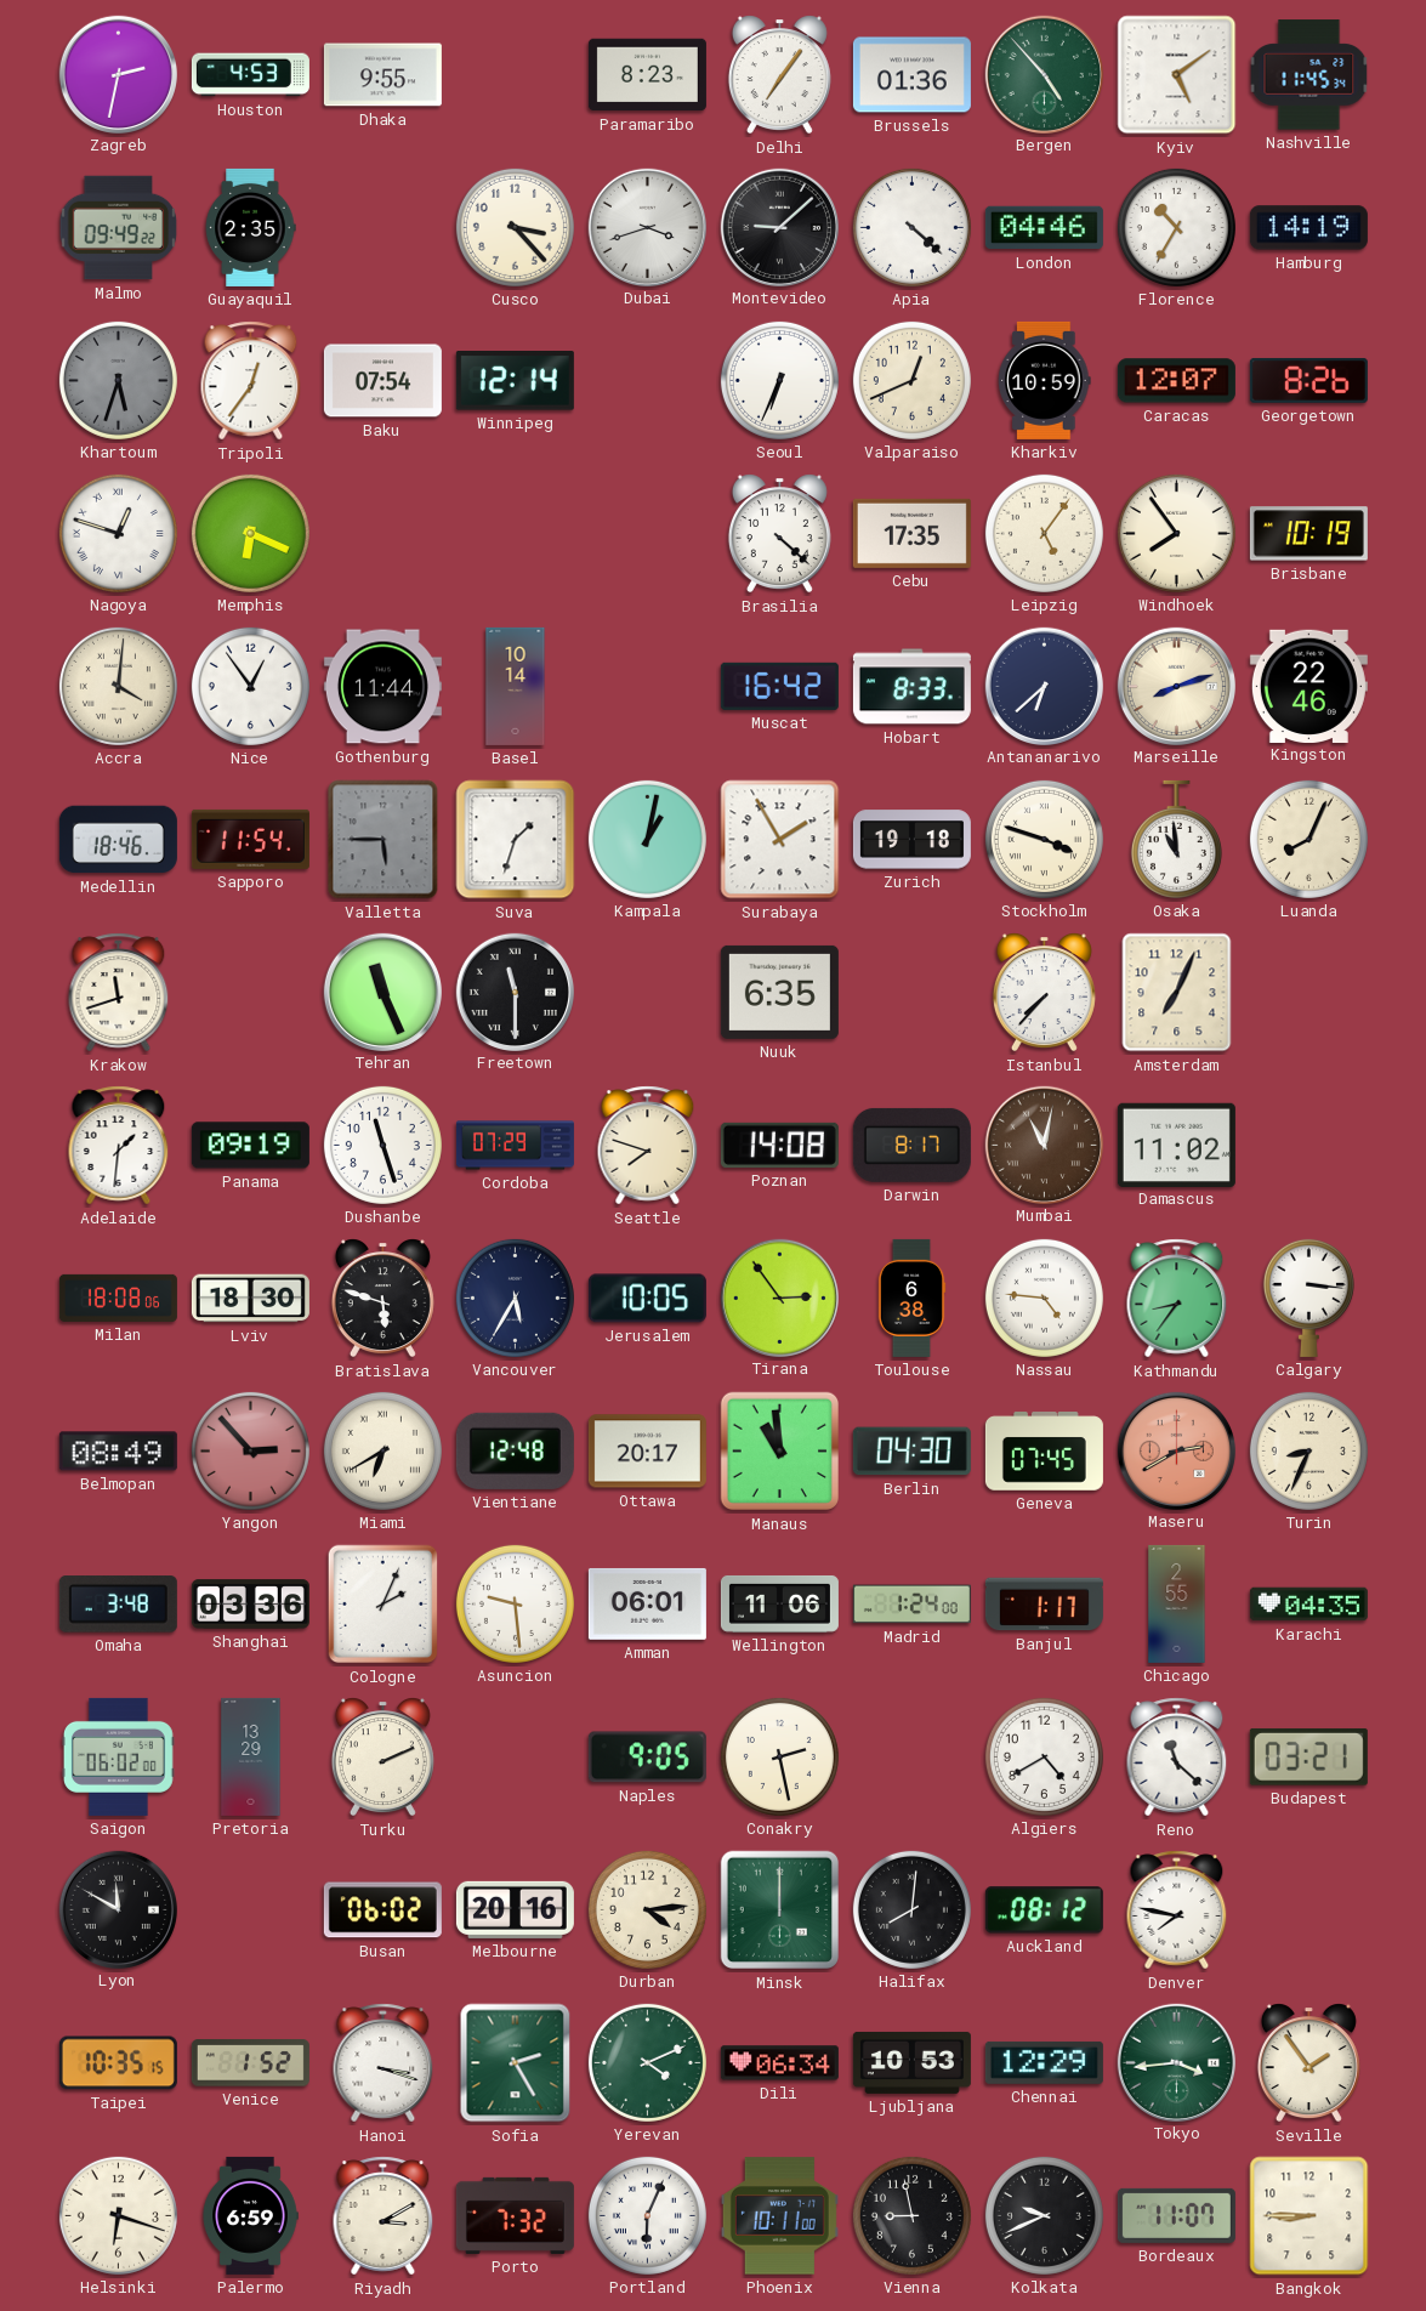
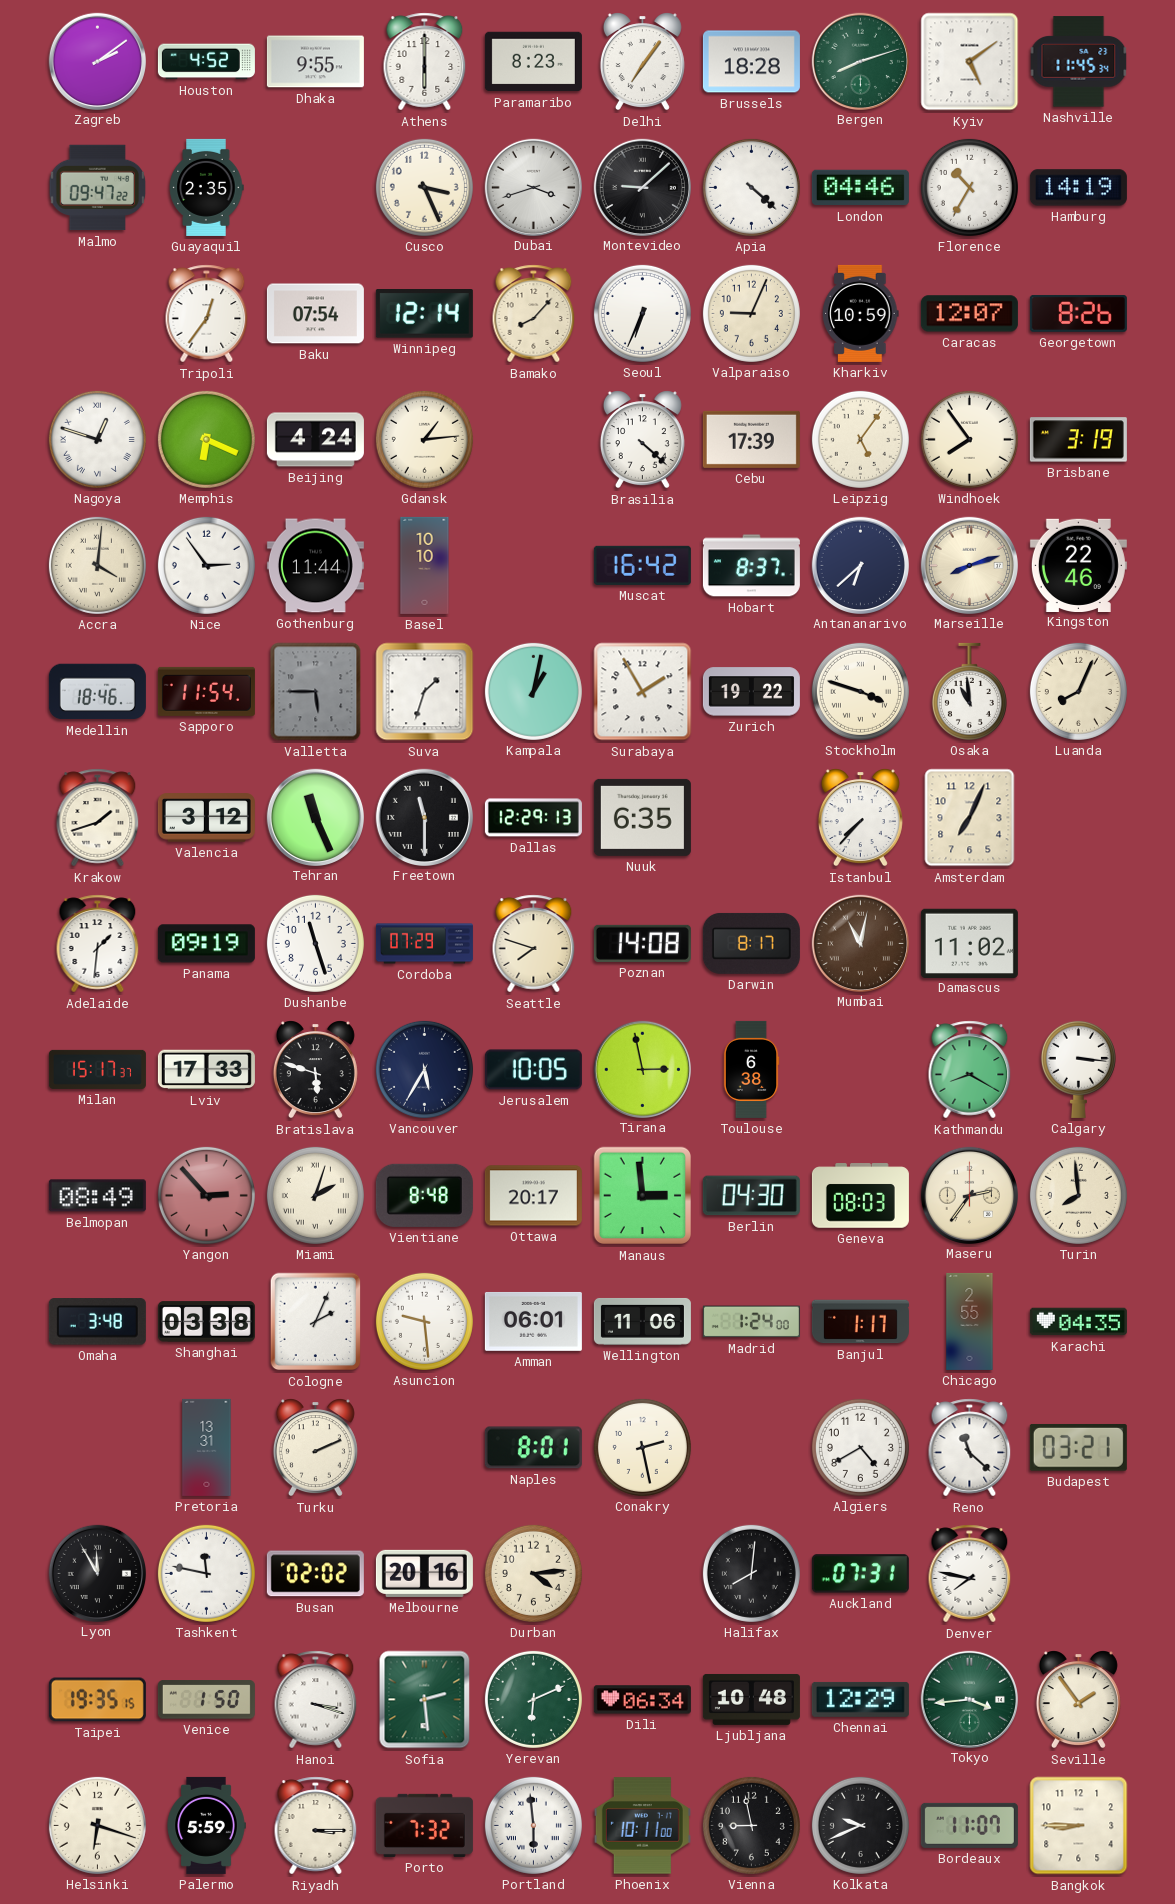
Zagreb: 2:32 -> 2:09 (97, 61)
Houston: 4:53 -> 4:52 (206, 62)
Athens: none -> 6:00 (425, 62)
Brussels: 01:36 -> 18:28 (751, 62)
Bergen: 4:53 -> 8:12 (860, 61)
Malmo: 09:49 -> 09:47 (98, 188)
Cusco: 3:23 -> 3:26 (424, 187)
Khartoum: 5:33 -> none (118, 380)
Bamako: none -> 8:07 (534, 314)
Valparaiso: 12:41 -> 9:04 (751, 313)
Beijing: none -> 4:24 (315, 440)
Gdansk: none -> 1:14 (424, 439)
Cebu: 17:35 -> 17:39 (751, 439)
Brisbane: 10:19 -> 3:19 (1078, 440)
Nice: 12:54 -> 2:54 (206, 565)
Basel: 10:14 -> 10:10 (425, 565)
Hobart: 8:33 -> 8:37 (751, 566)
Zurich: 19:18 -> 19:22 (751, 692)
Krakow: 11:42 -> 1:42 (98, 818)
Valencia: none -> 3:12 (206, 818)
Dallas: none -> 12:29 (533, 818)
Milan: 18:08 -> 15:17 (97, 1069)
Lviv: 18:30 -> 17:33 (206, 1070)
Tirana: 2:54 -> 2:58 (642, 1069)
Nassau: 4:46 -> none (1044, 1298)
Kathmandu: 8:36 -> 8:20 (970, 1070)
Miami: 6:40 -> 2:03 (315, 1195)
Vientiane: 12:48 -> 8:48 (424, 1195)
Manaus: 10:59 -> 2:59 (642, 1196)
Geneva: 07:45 -> 08:03 (860, 1196)
Maseru: 2:40 -> 2:36 (969, 1195)
Maseru dial: salmon -> cream (969, 1195)
Turin: 8:34 -> 7:59 (1078, 1195)
Shanghai: 03:36 -> 03:38 (206, 1322)
Saigon: 06:02 -> none (119, 1756)
Pretoria: 13:29 -> 13:31 (207, 1447)
Naples: 9:05 -> 8:01 (533, 1448)
Lyon: 11:50 -> 11:55 (97, 1573)
Tashkent: none -> 11:47 (206, 1573)
Busan: 06:02 -> 02:02 (315, 1574)
Minsk: 12:00 -> none (779, 1910)
Auckland: 08:12 -> 07:31 (860, 1574)
Taipei: 10:35 -> 19:35 (97, 1700)
Venice: 1:52 -> 1:50 (206, 1700)
Sofia: 2:25 -> 2:29 (425, 1700)
Yerevan: 4:11 -> 6:11 (533, 1699)
Ljubljana: 10:53 -> 10:48 (751, 1699)
Palermo: 6:59 -> 5:59 (206, 1825)
Riyadh: 3:10 -> 3:15 (316, 1826)
Portland: 6:04 -> 5:59 (533, 1825)
